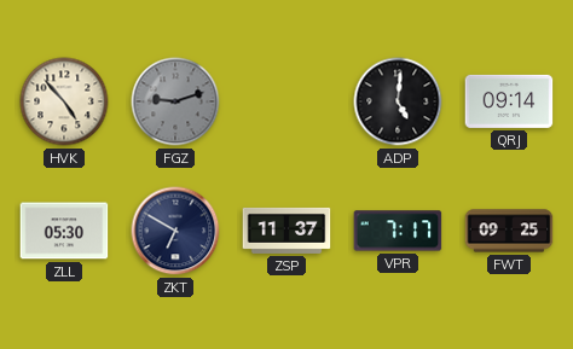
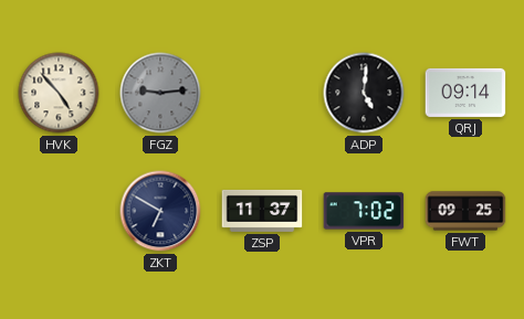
FGZ: 9:12 -> 9:14 (160, 93)
ZLL: 05:30 -> none (64, 231)
VPR: 7:17 -> 7:02 (364, 211)
